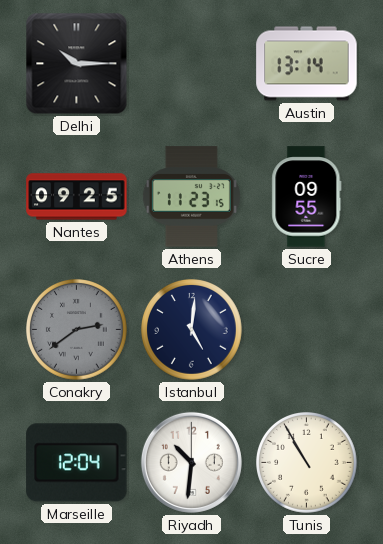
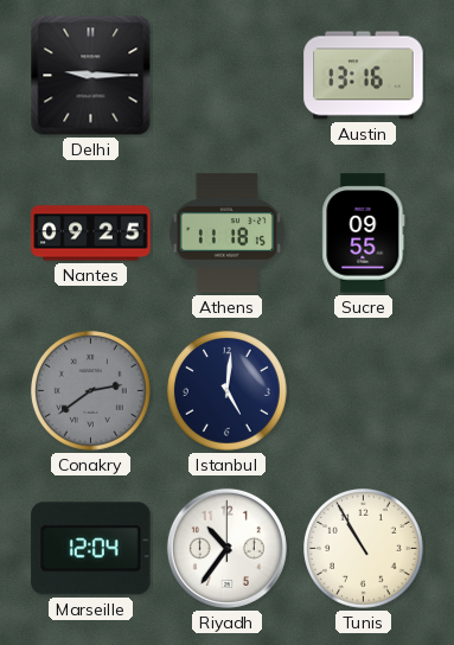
Delhi: 10:15 -> 9:15 (91, 76)
Austin: 13:14 -> 13:16 (364, 76)
Athens: 11:23 -> 11:18 (226, 234)
Riyadh: 10:31 -> 10:36 (226, 548)
